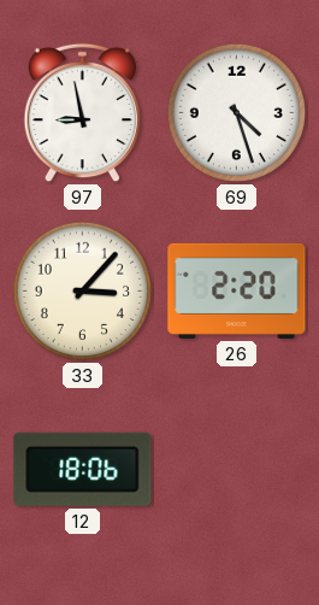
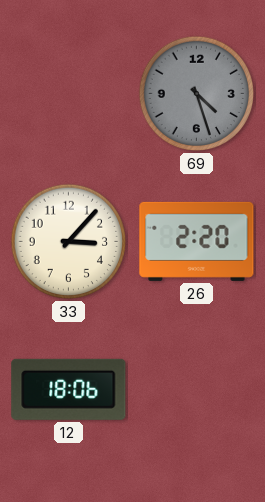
97: 8:58 -> none (82, 113)
69 dial: white -> grey (197, 94)
